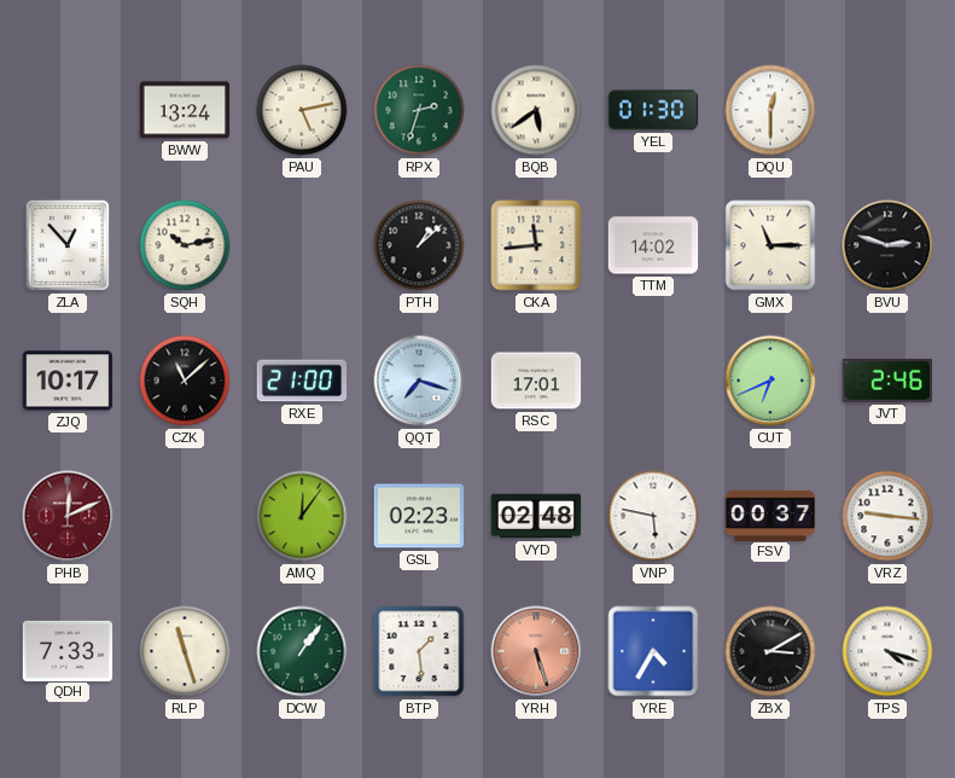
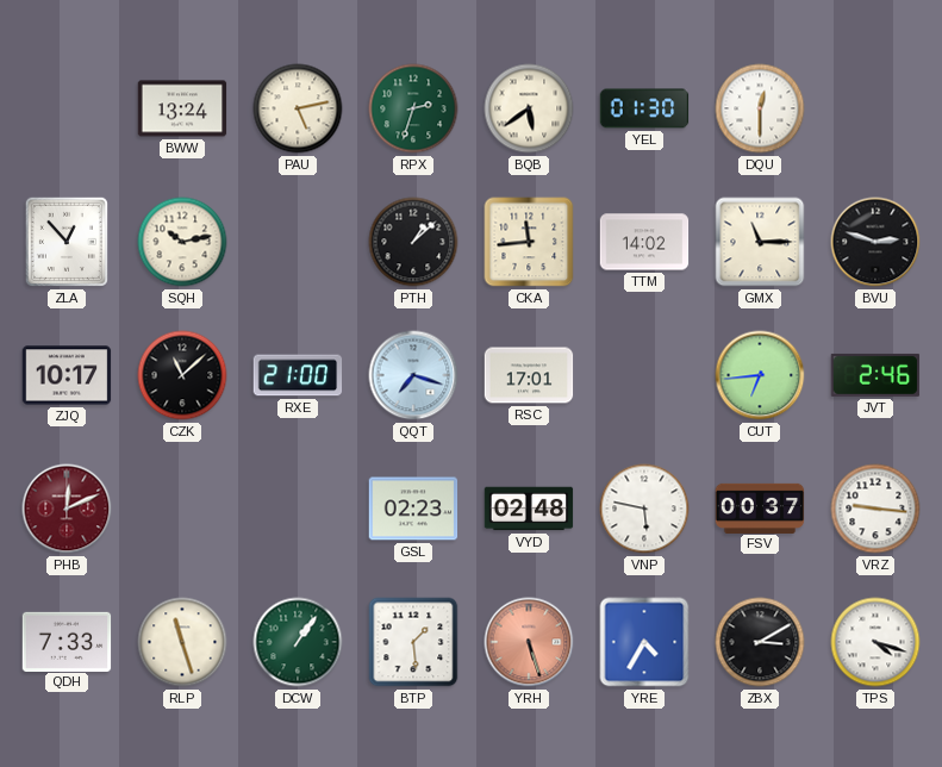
CUT: 6:41 -> 6:44 (760, 375)
AMQ: 12:06 -> none (302, 516)
